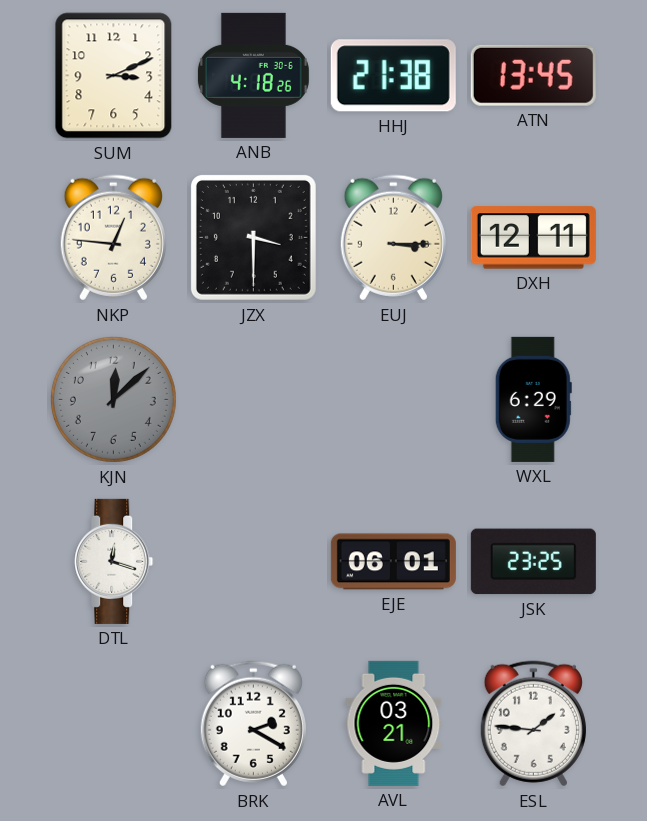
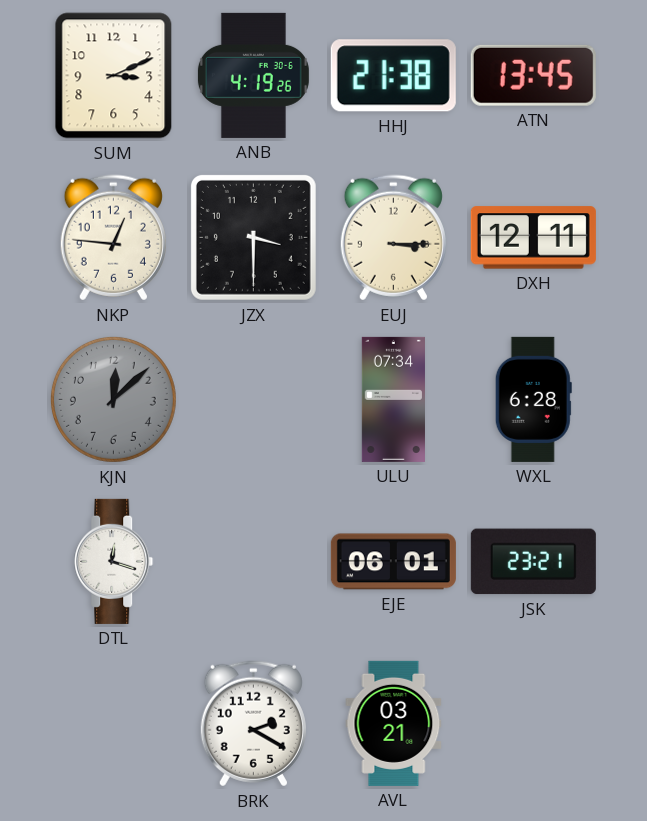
ANB: 4:18 -> 4:19 (253, 75)
ULU: none -> 07:34 (393, 399)
WXL: 6:29 -> 6:28 (533, 399)
JSK: 23:25 -> 23:21 (533, 562)
ESL: 1:46 -> none (533, 724)
